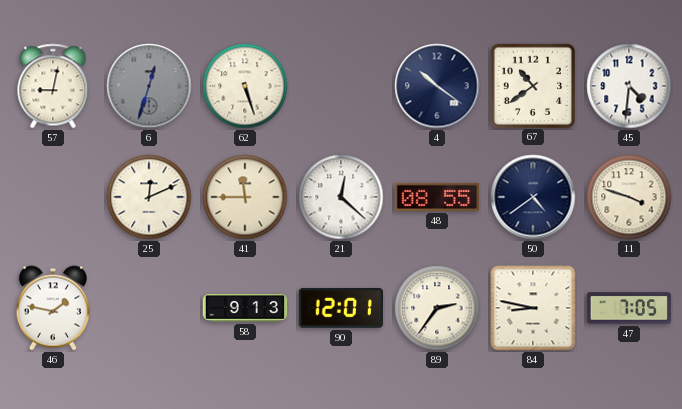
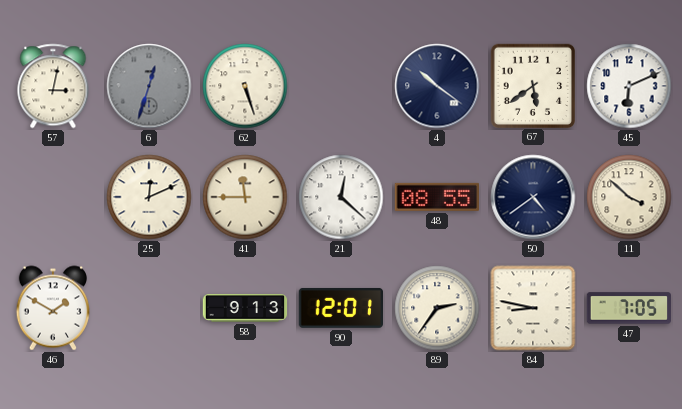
57: 9:02 -> 3:02 (53, 86)
67: 10:39 -> 5:39 (532, 85)
45: 4:31 -> 6:11 (629, 86)
11: 3:48 -> 3:52 (629, 197)
46: 1:47 -> 1:50 (52, 308)
